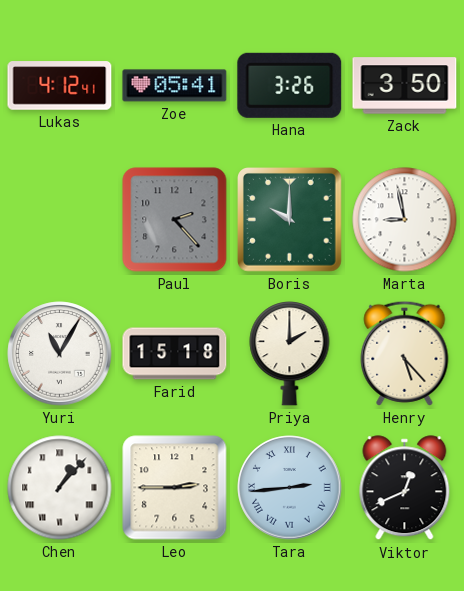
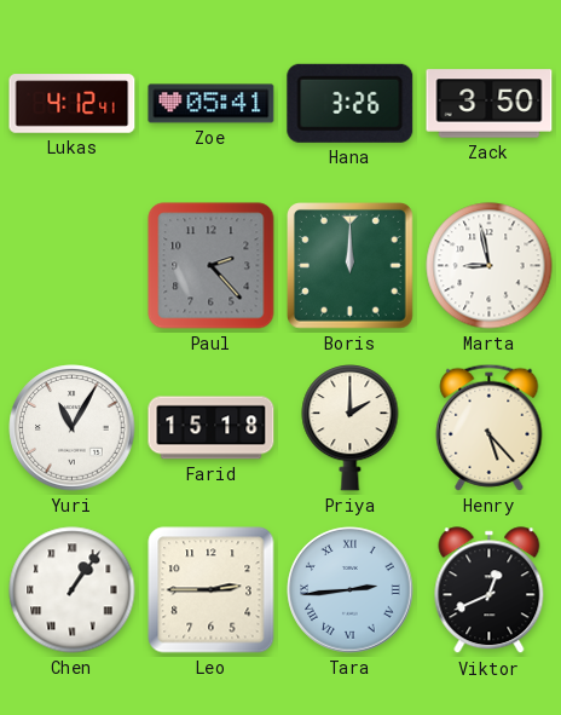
Boris: 10:00 -> 12:00 (351, 266)
Chen: 1:07 -> 1:06 (73, 590)
